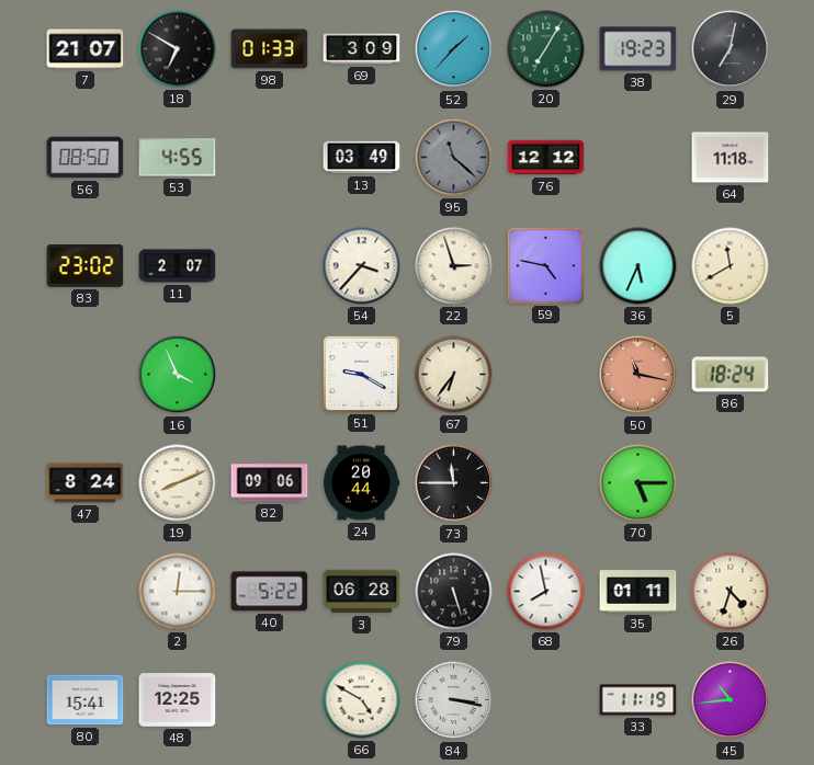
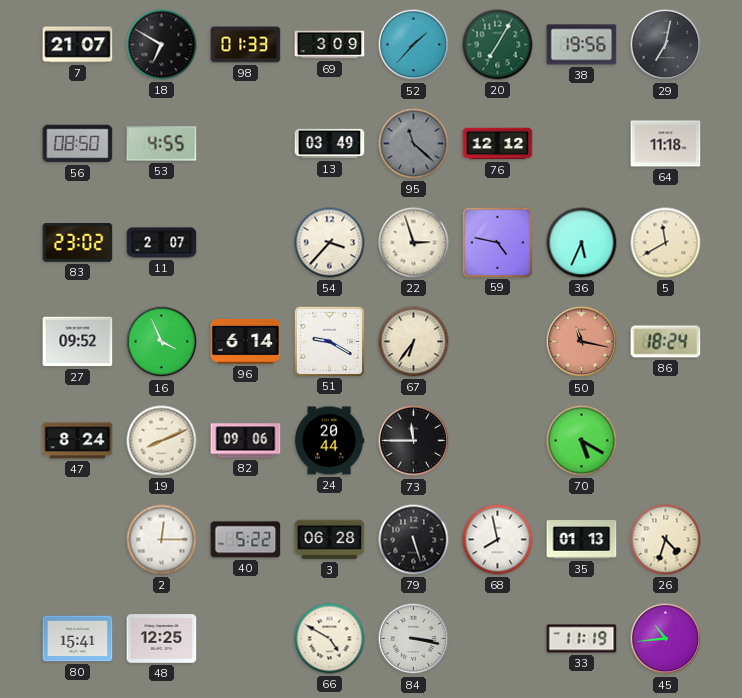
38: 19:23 -> 19:56 (582, 45)
27: none -> 09:52 (78, 342)
96: none -> 6:14 (246, 341)
70: 5:15 -> 5:20 (582, 441)
35: 01:11 -> 01:13 (582, 540)
